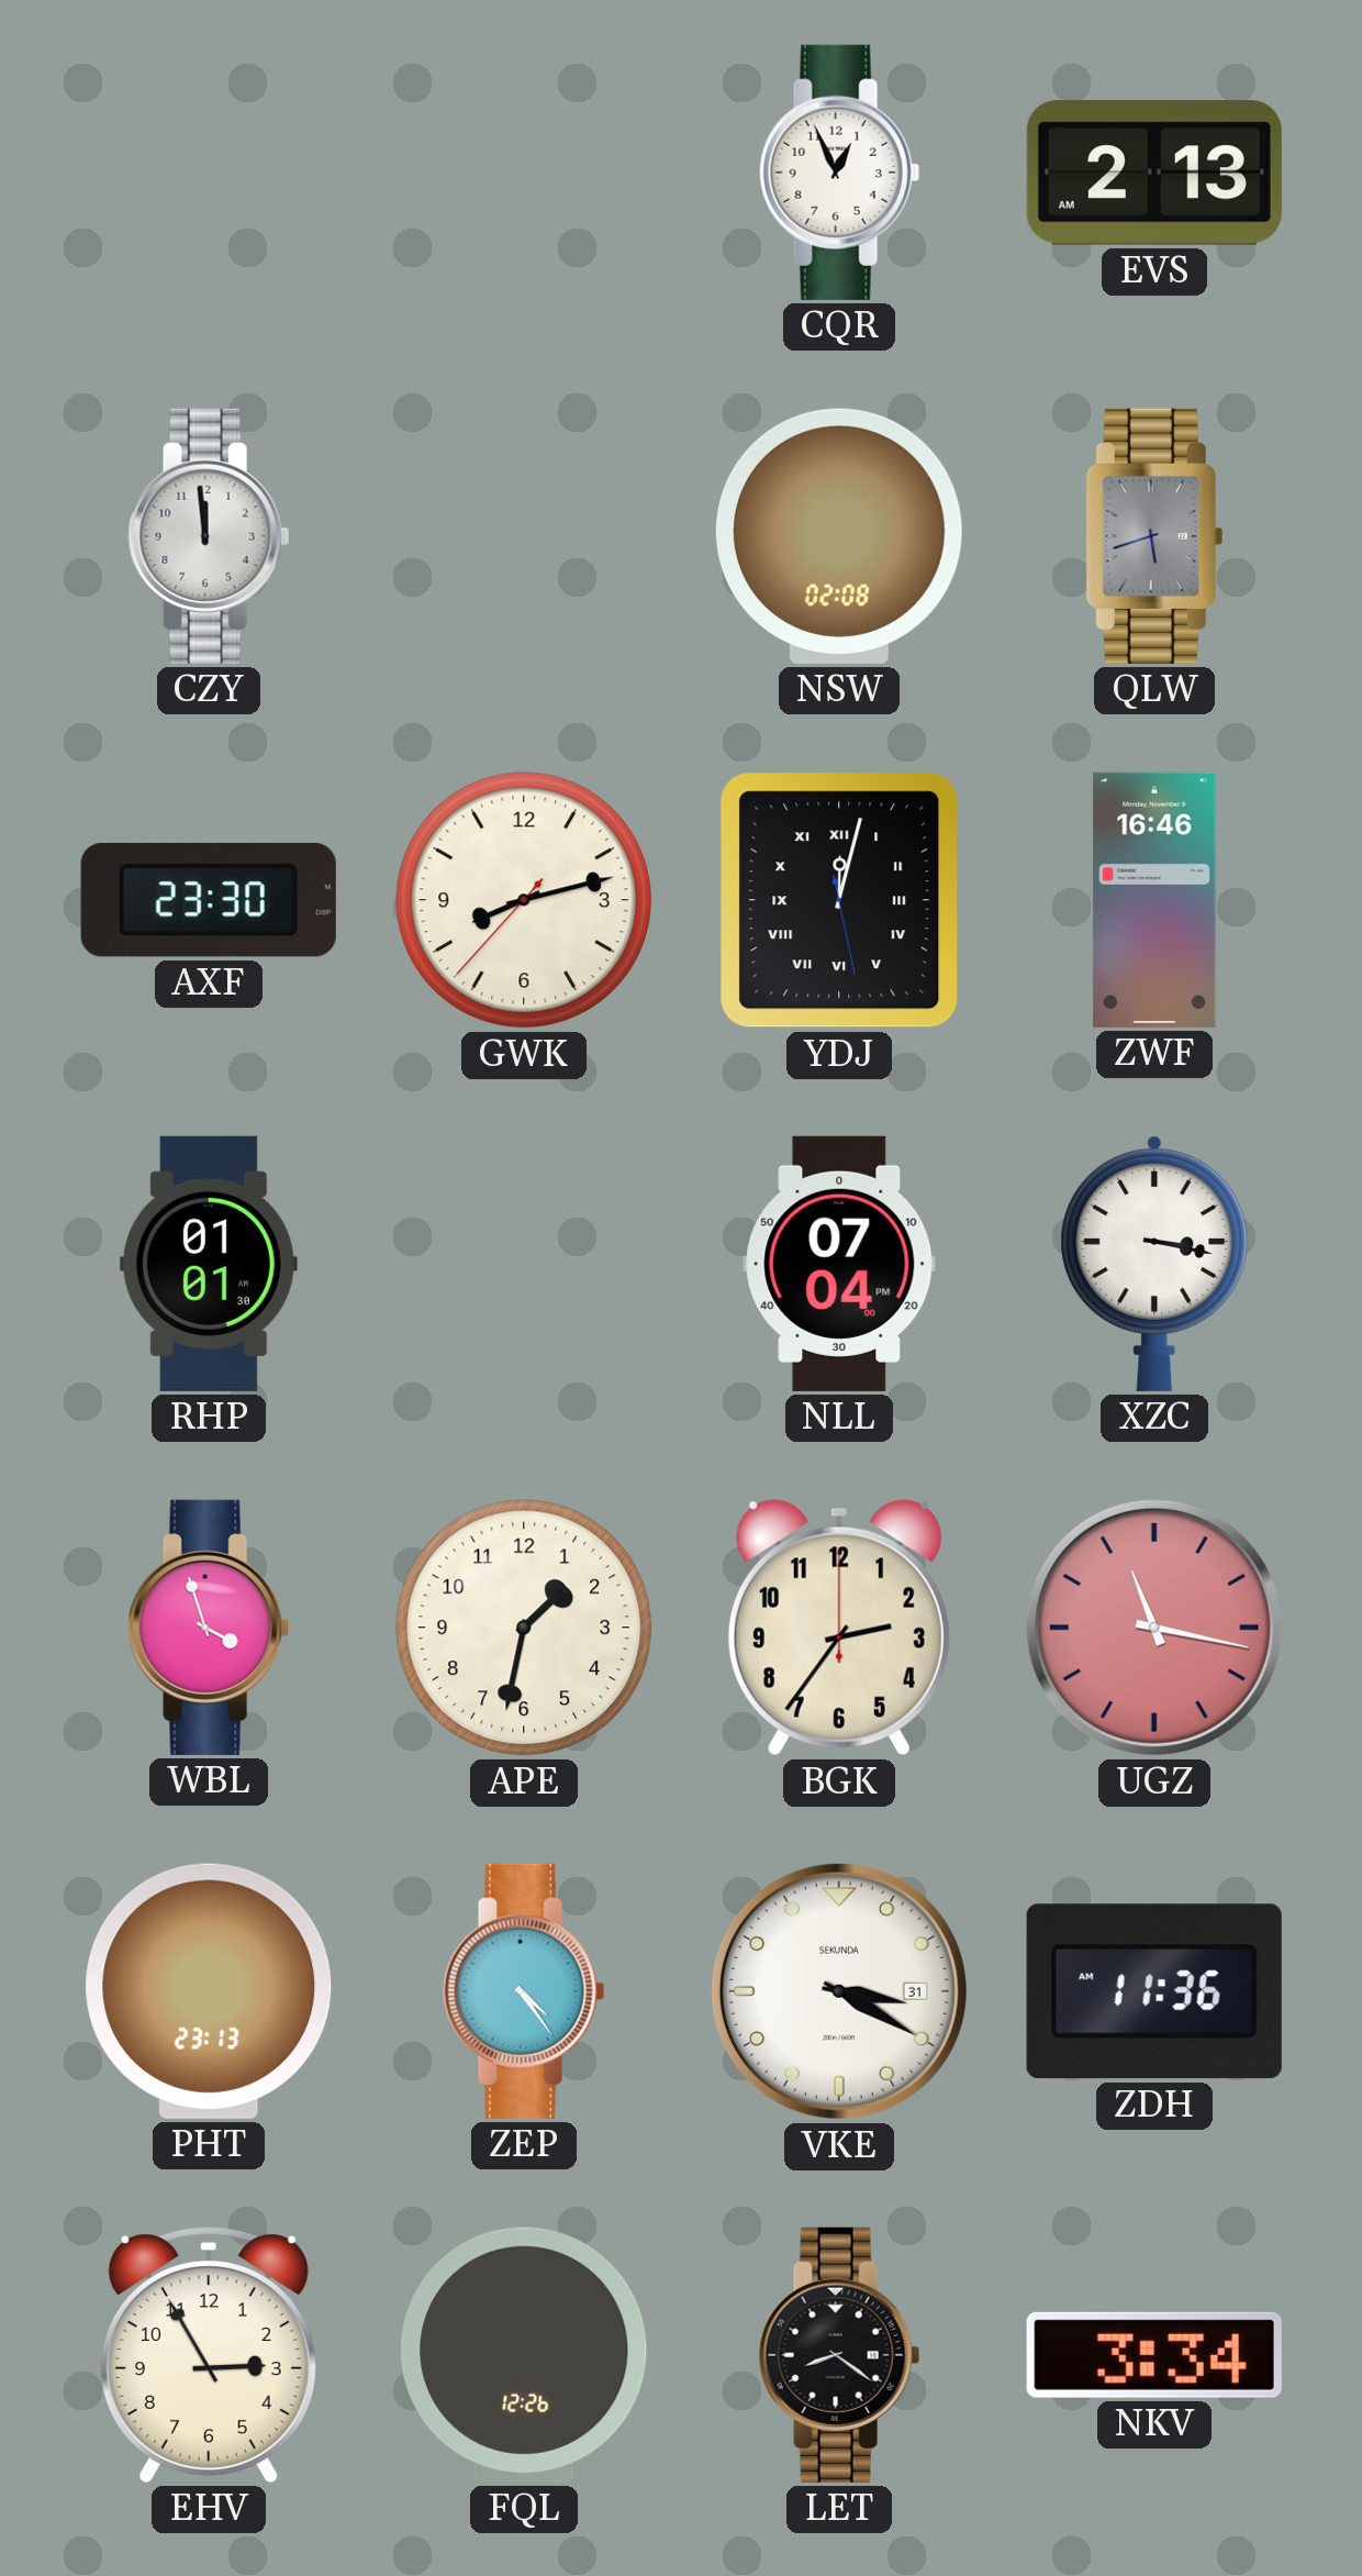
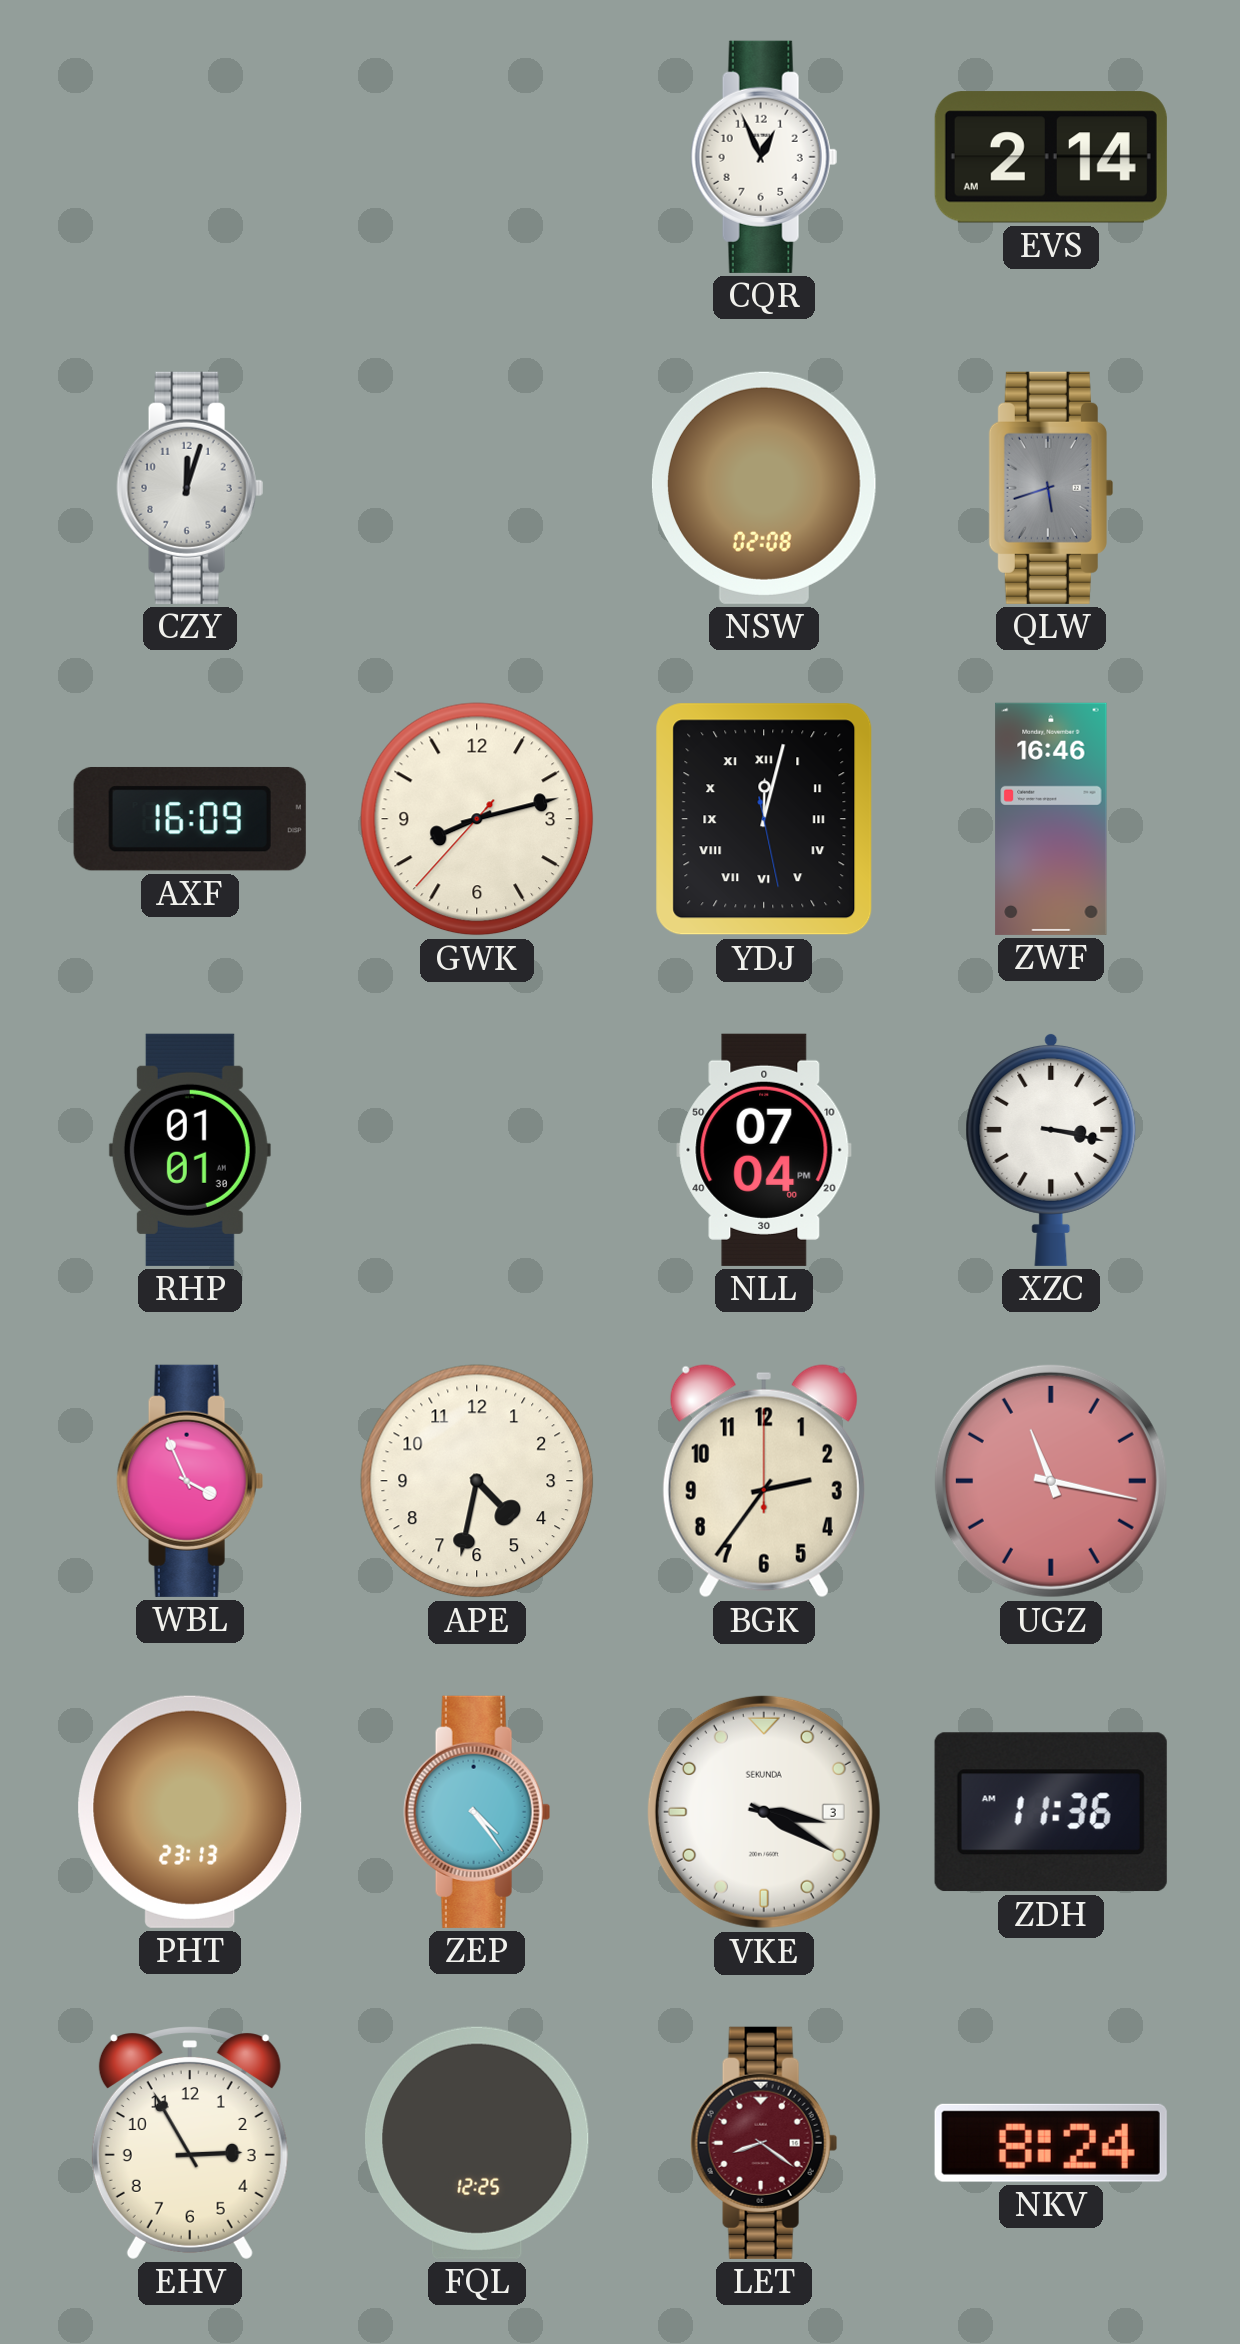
EVS: 2:13 -> 2:14 (1051, 157)
CZY: 11:59 -> 12:03 (190, 488)
AXF: 23:30 -> 16:09 (190, 819)
WBL: 3:57 -> 3:56 (190, 1481)
APE: 1:32 -> 4:32 (477, 1481)
VKE date: 31 -> 3 (764, 1812)
FQL: 12:26 -> 12:25 (478, 2143)
LET dial: black -> burgundy (764, 2143)
NKV: 3:34 -> 8:24 (1051, 2143)
